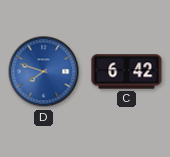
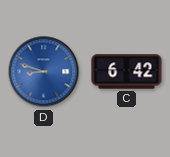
D: 7:48 -> 8:48 (44, 72)
